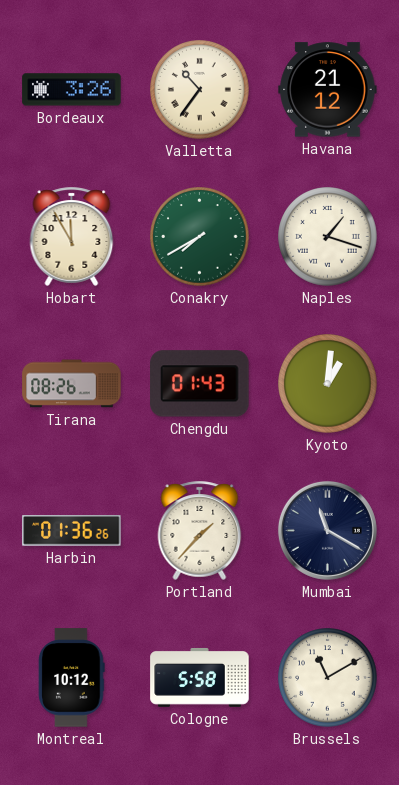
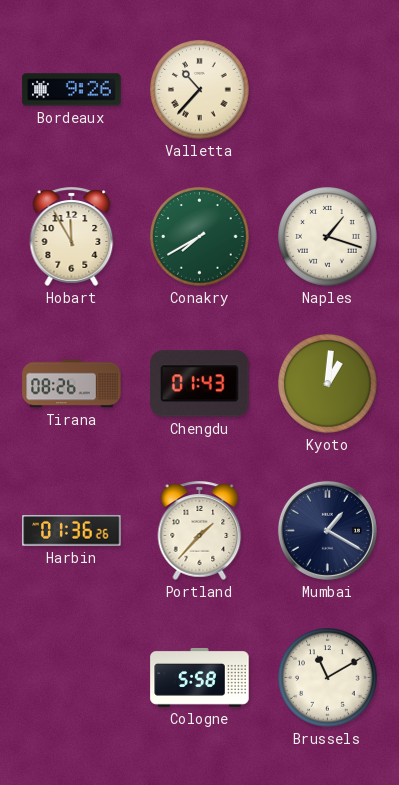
Bordeaux: 3:26 -> 9:26 (72, 90)
Valletta: 10:36 -> 10:37 (200, 90)
Havana: 21:12 -> none (328, 90)
Mumbai: 11:20 -> 1:20 (327, 530)
Montreal: 10:12 -> none (72, 678)
